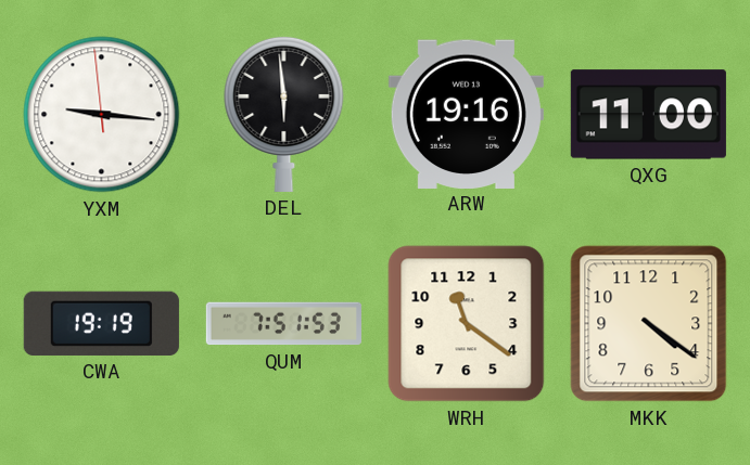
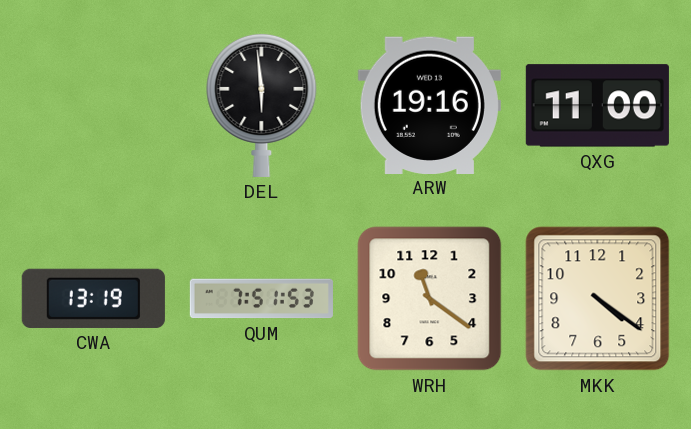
YXM: 9:15 -> none (102, 115)
CWA: 19:19 -> 13:19 (93, 298)
